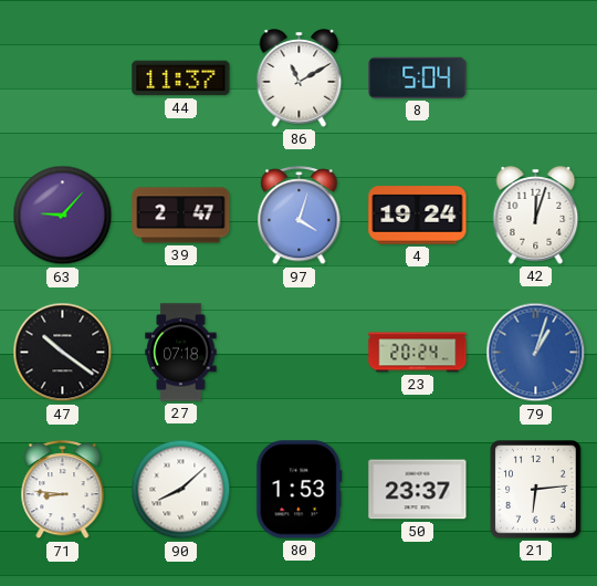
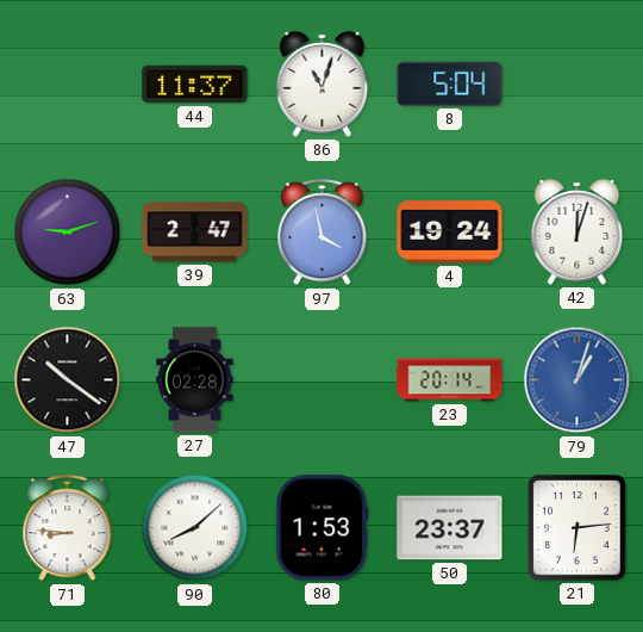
86: 11:10 -> 11:03 (323, 85)
63: 9:07 -> 9:12 (68, 233)
97: 4:03 -> 3:58 (323, 233)
27: 07:18 -> 02:28 (195, 380)
23: 20:24 -> 20:14 (450, 380)
